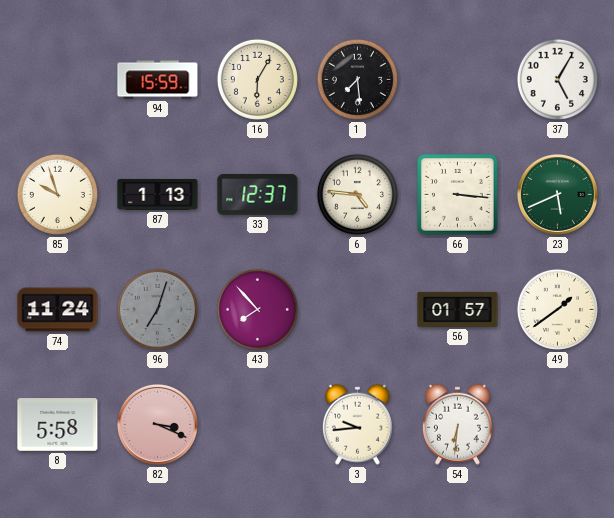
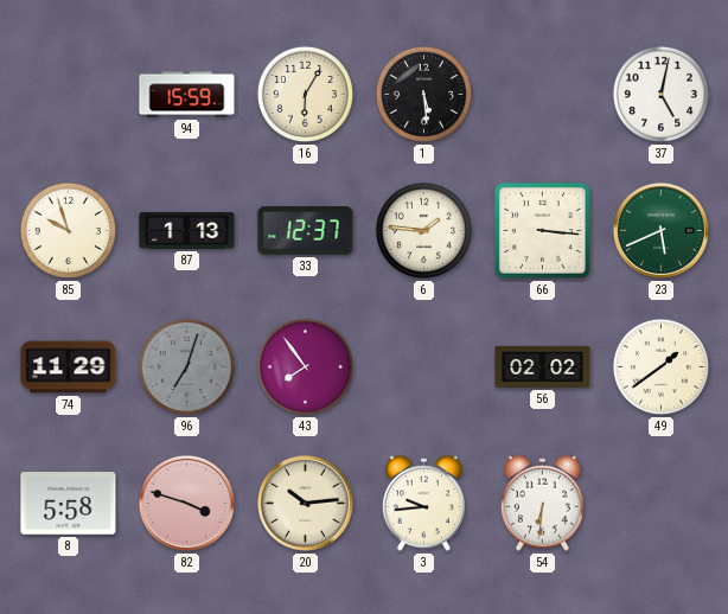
1: 7:29 -> 5:29 (423, 94)
37: 5:05 -> 5:02 (660, 94)
6: 4:46 -> 1:46 (423, 230)
74: 11:24 -> 11:29 (69, 367)
43: 7:53 -> 7:54 (305, 366)
56: 01:57 -> 02:02 (543, 366)
82: 3:19 -> 3:48 (186, 503)
20: none -> 10:14 (305, 503)
